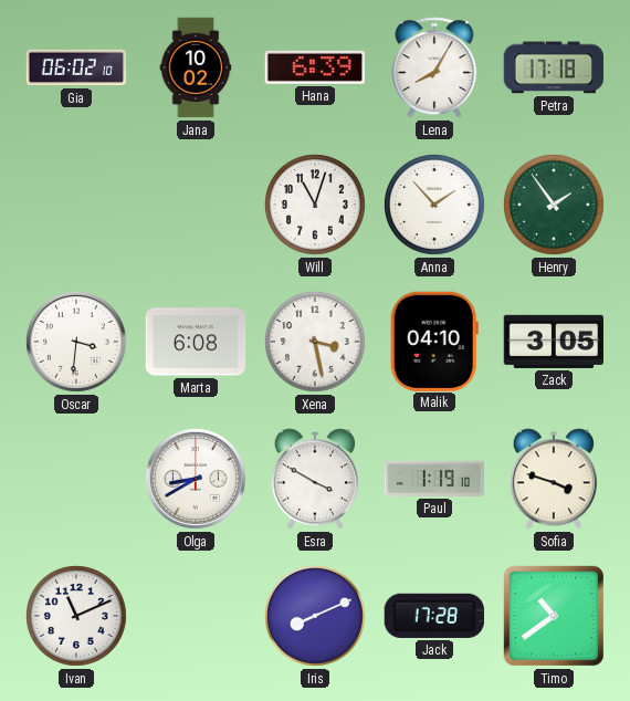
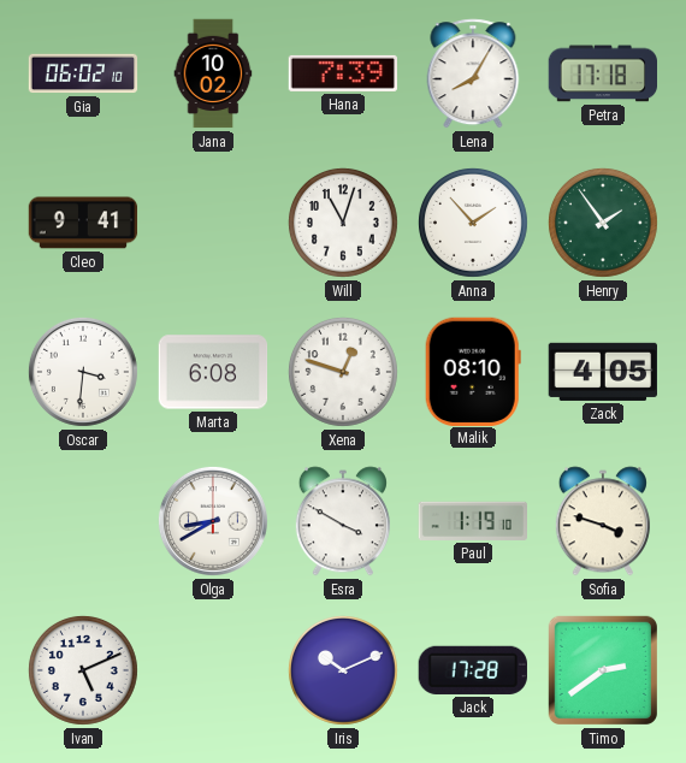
Hana: 6:39 -> 7:39 (342, 73)
Cleo: none -> 9:41 (83, 223)
Xena: 3:28 -> 12:48 (343, 372)
Malik: 04:10 -> 08:10 (473, 371)
Zack: 3:05 -> 4:05 (603, 372)
Ivan: 11:11 -> 5:11 (83, 670)
Iris: 8:11 -> 10:11 (343, 670)
Timo: 10:39 -> 2:39 (603, 670)
